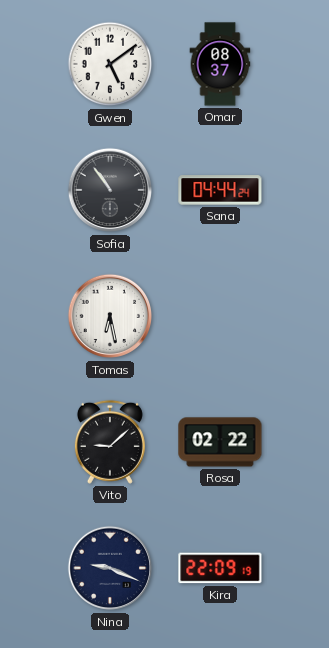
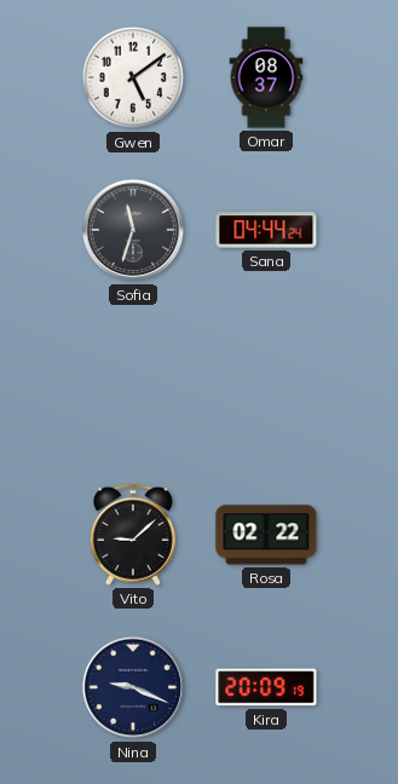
Sofia: 10:54 -> 11:33 (133, 230)
Tomas: 6:28 -> none (110, 316)
Kira: 22:09 -> 20:09 (266, 687)
